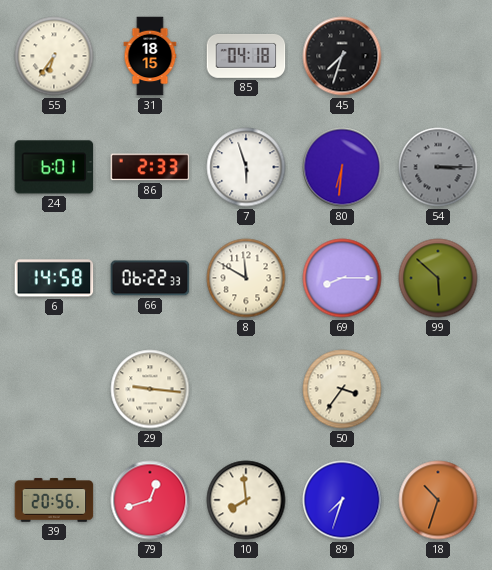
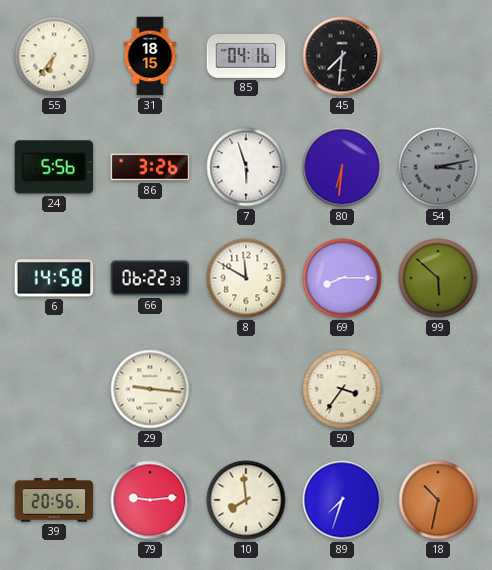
85: 04:18 -> 04:16 (246, 56)
45: 7:33 -> 7:31 (342, 56)
24: 6:01 -> 5:56 (54, 167)
86: 2:33 -> 3:26 (150, 167)
54: 3:15 -> 3:13 (438, 167)
79: 12:42 -> 9:14 (150, 500)
18: 10:33 -> 10:32 (438, 500)
